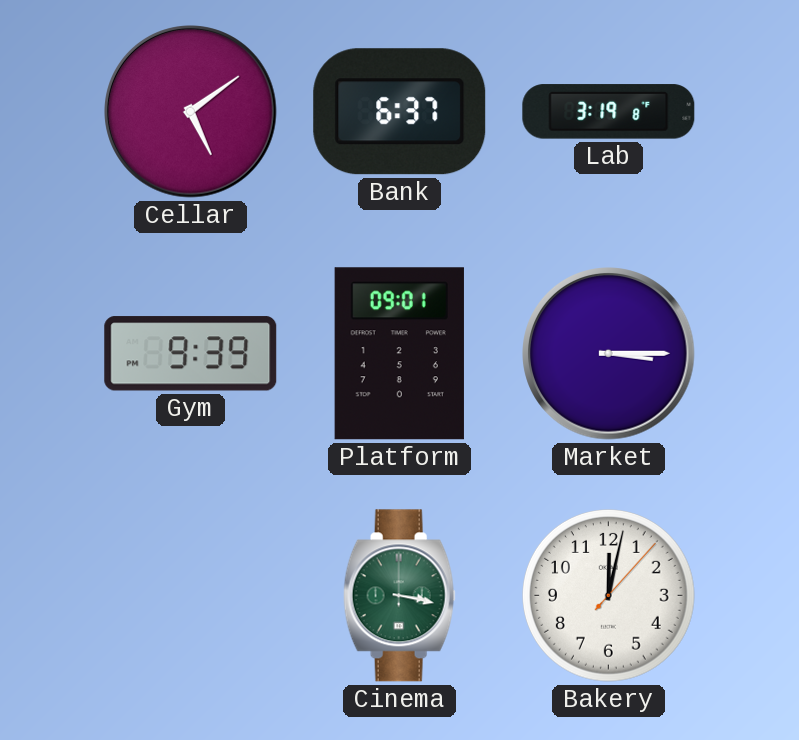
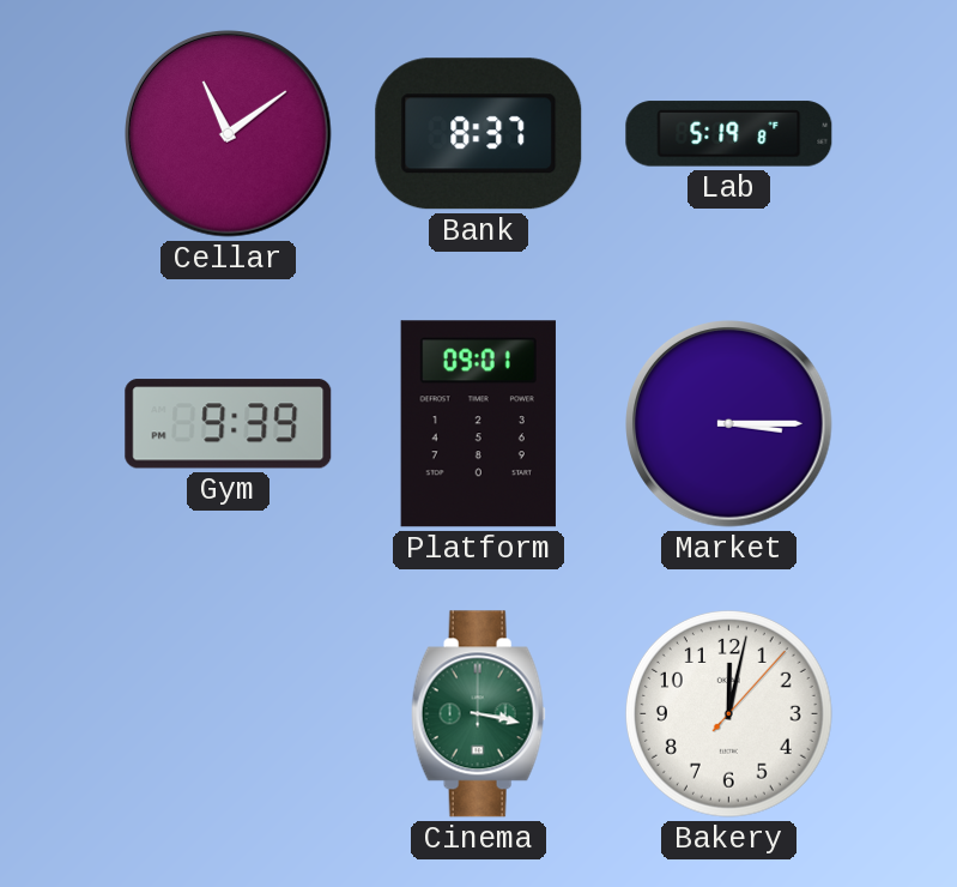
Cellar: 5:09 -> 11:09 (229, 134)
Bank: 6:37 -> 8:37 (479, 134)
Lab: 3:19 -> 5:19 (729, 134)
